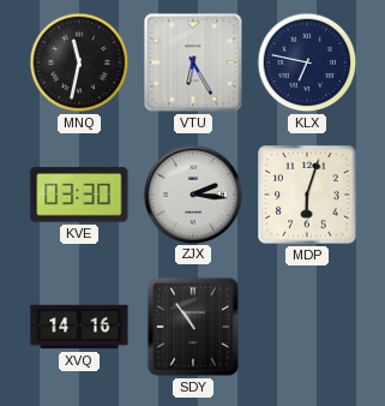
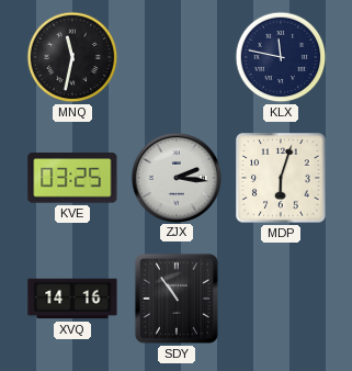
VTU: 6:25 -> none (193, 62)
KLX: 6:47 -> 11:47 (281, 57)
KVE: 03:30 -> 03:25 (72, 178)
